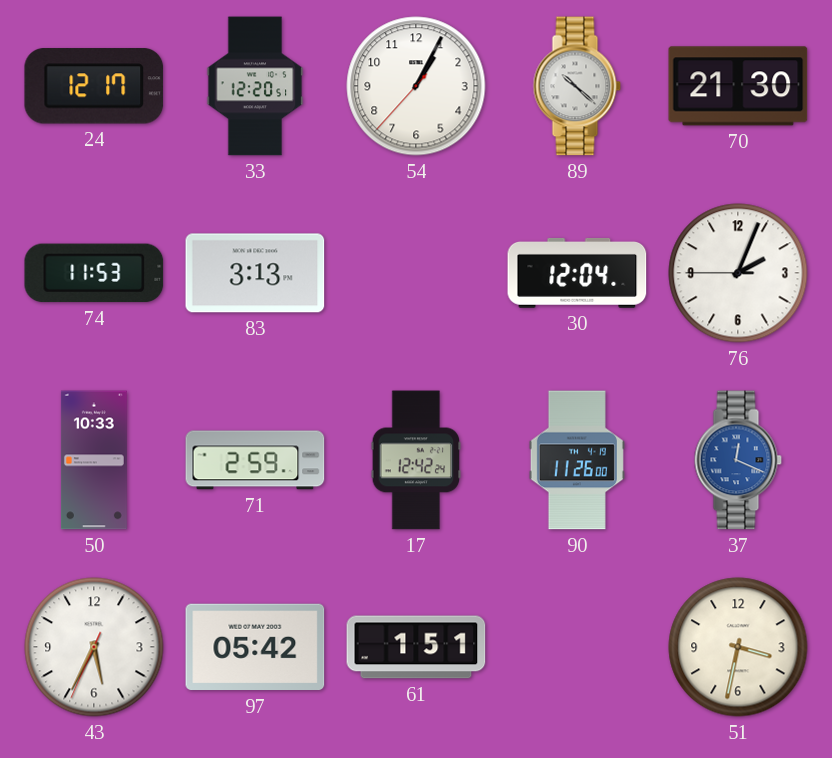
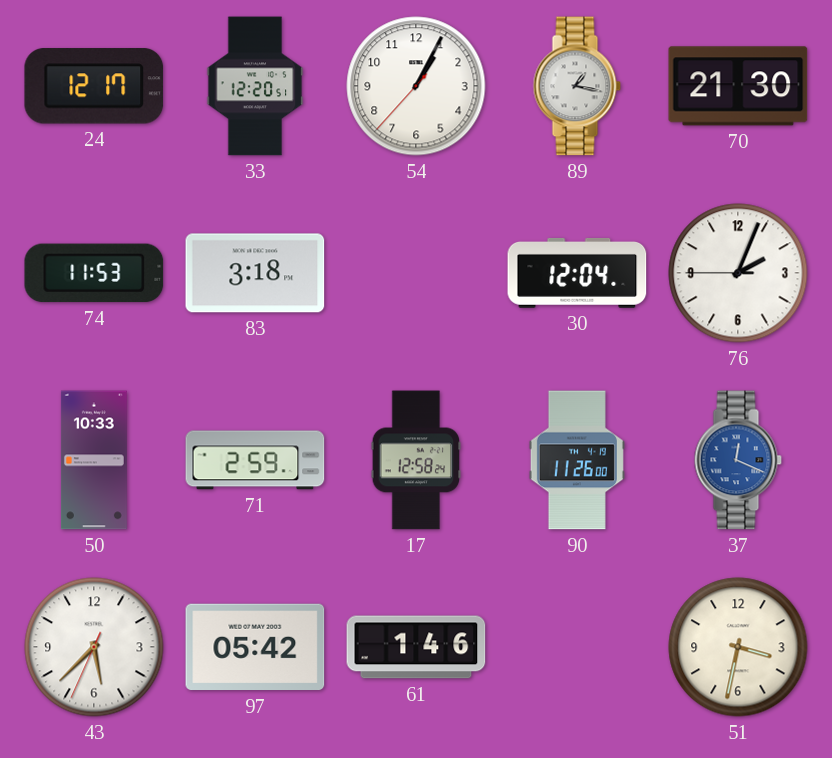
89: 10:22 -> 1:17 (577, 86)
83: 3:13 -> 3:18 (255, 273)
17: 12:42 -> 12:58 (416, 460)
43: 5:34 -> 5:37 (94, 647)
61: 1:51 -> 1:46 (416, 647)
